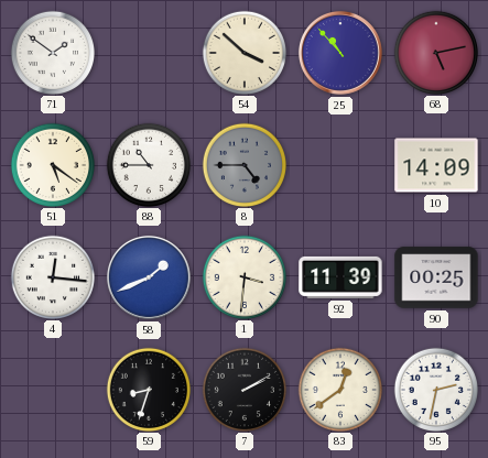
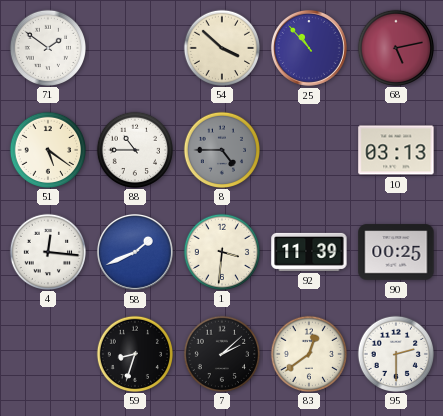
10: 14:09 -> 03:13 (396, 150)
7: 2:10 -> 2:08 (221, 353)
95: 2:32 -> 2:30 (395, 353)
